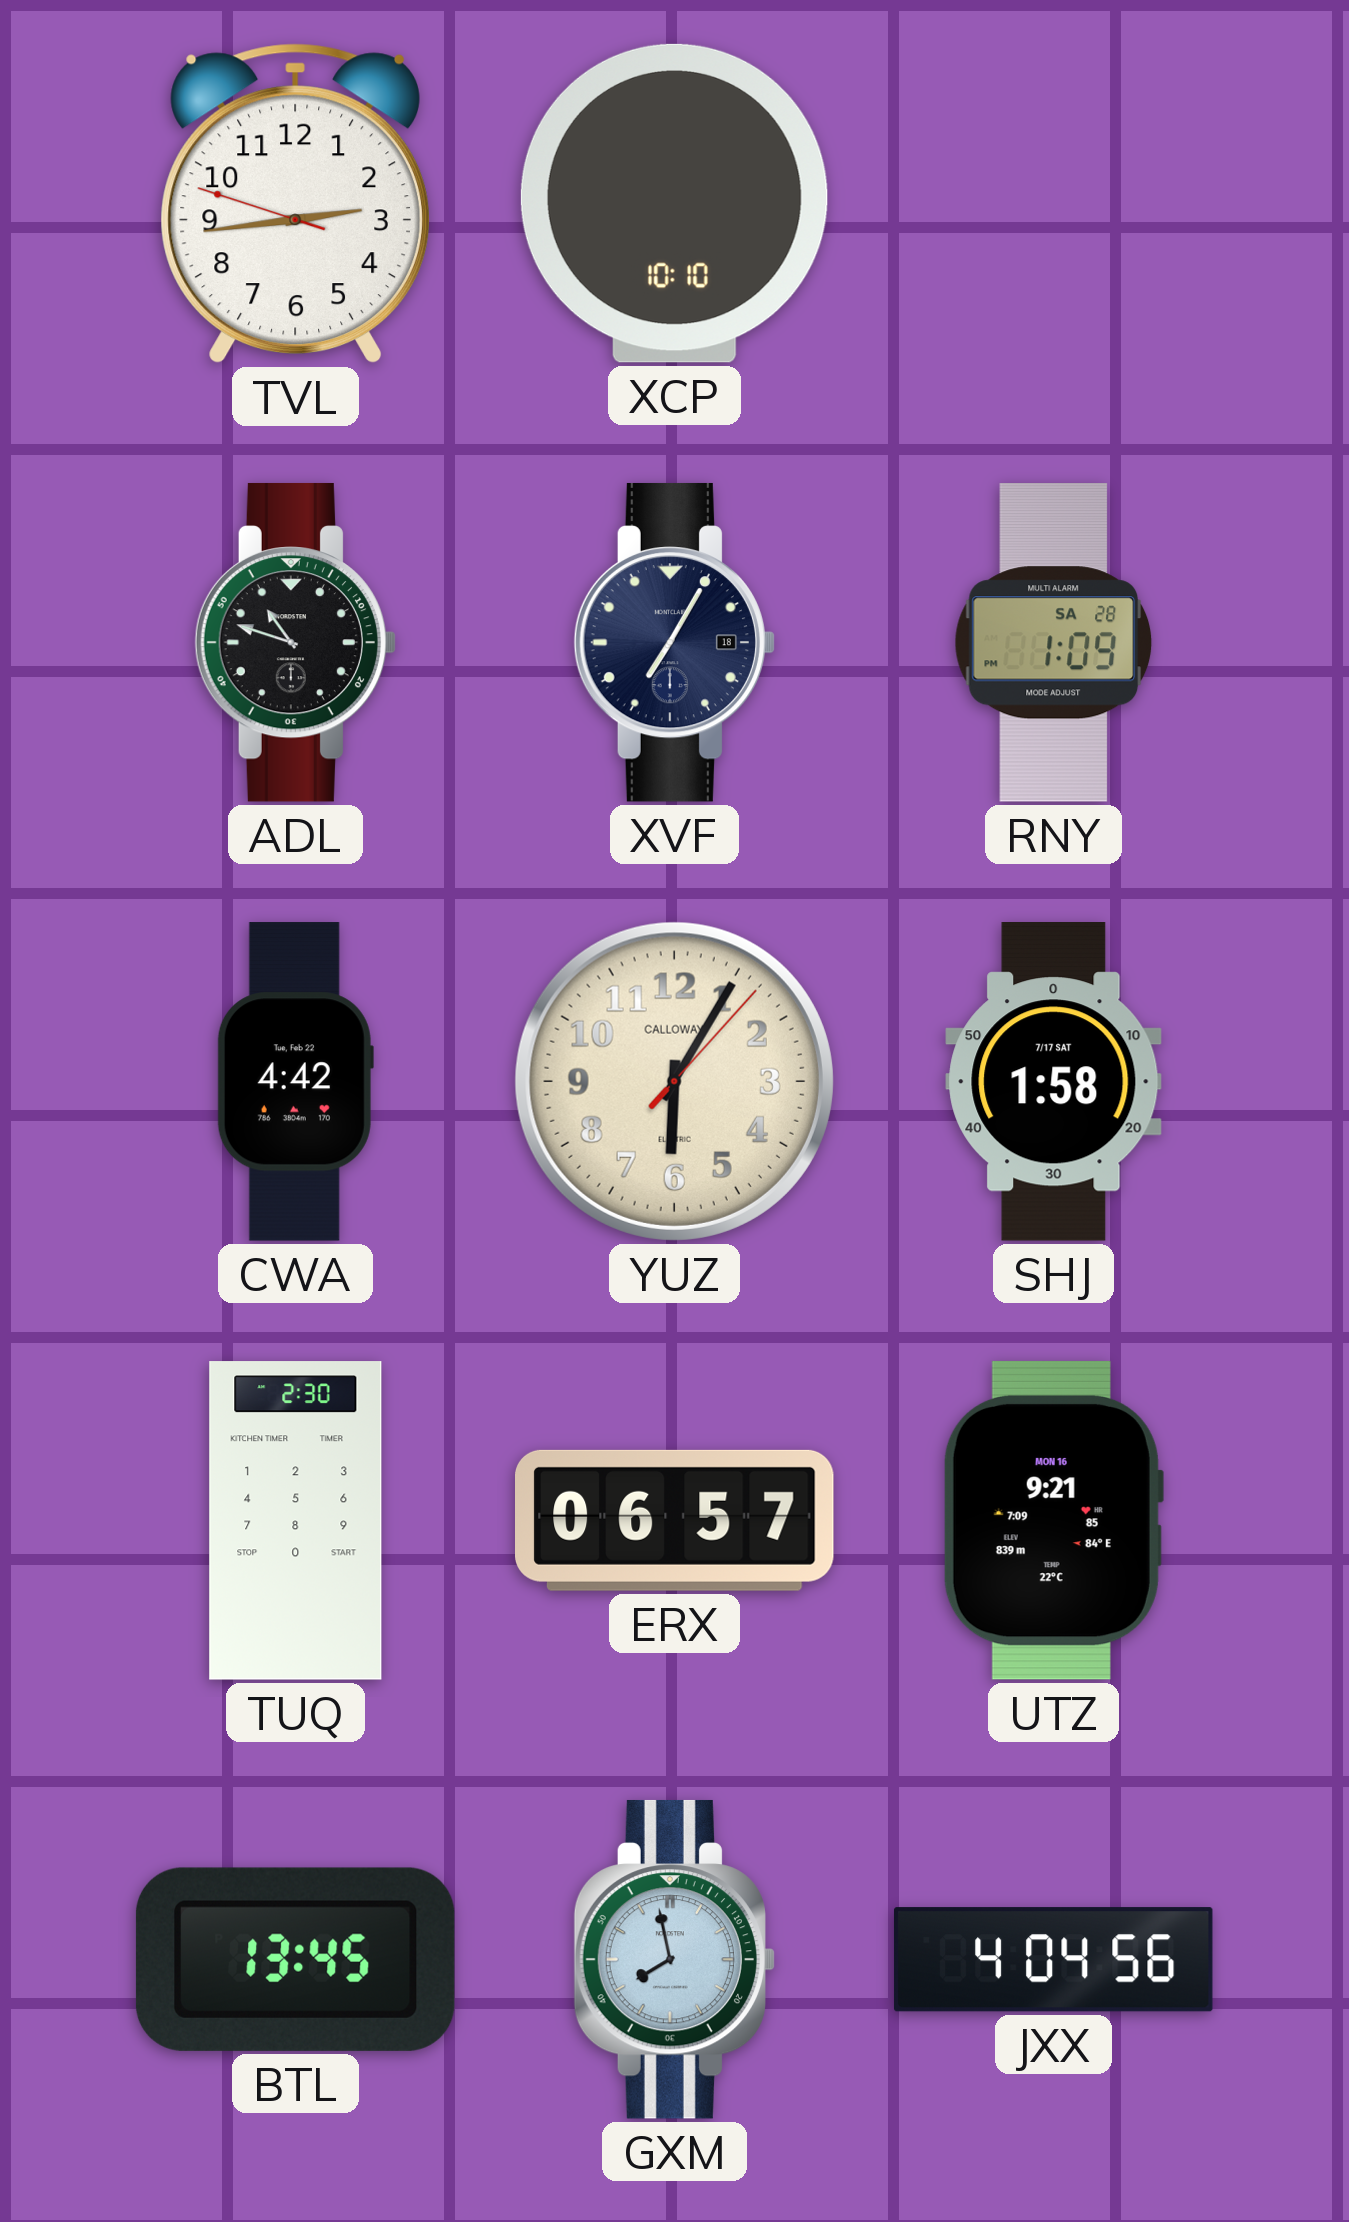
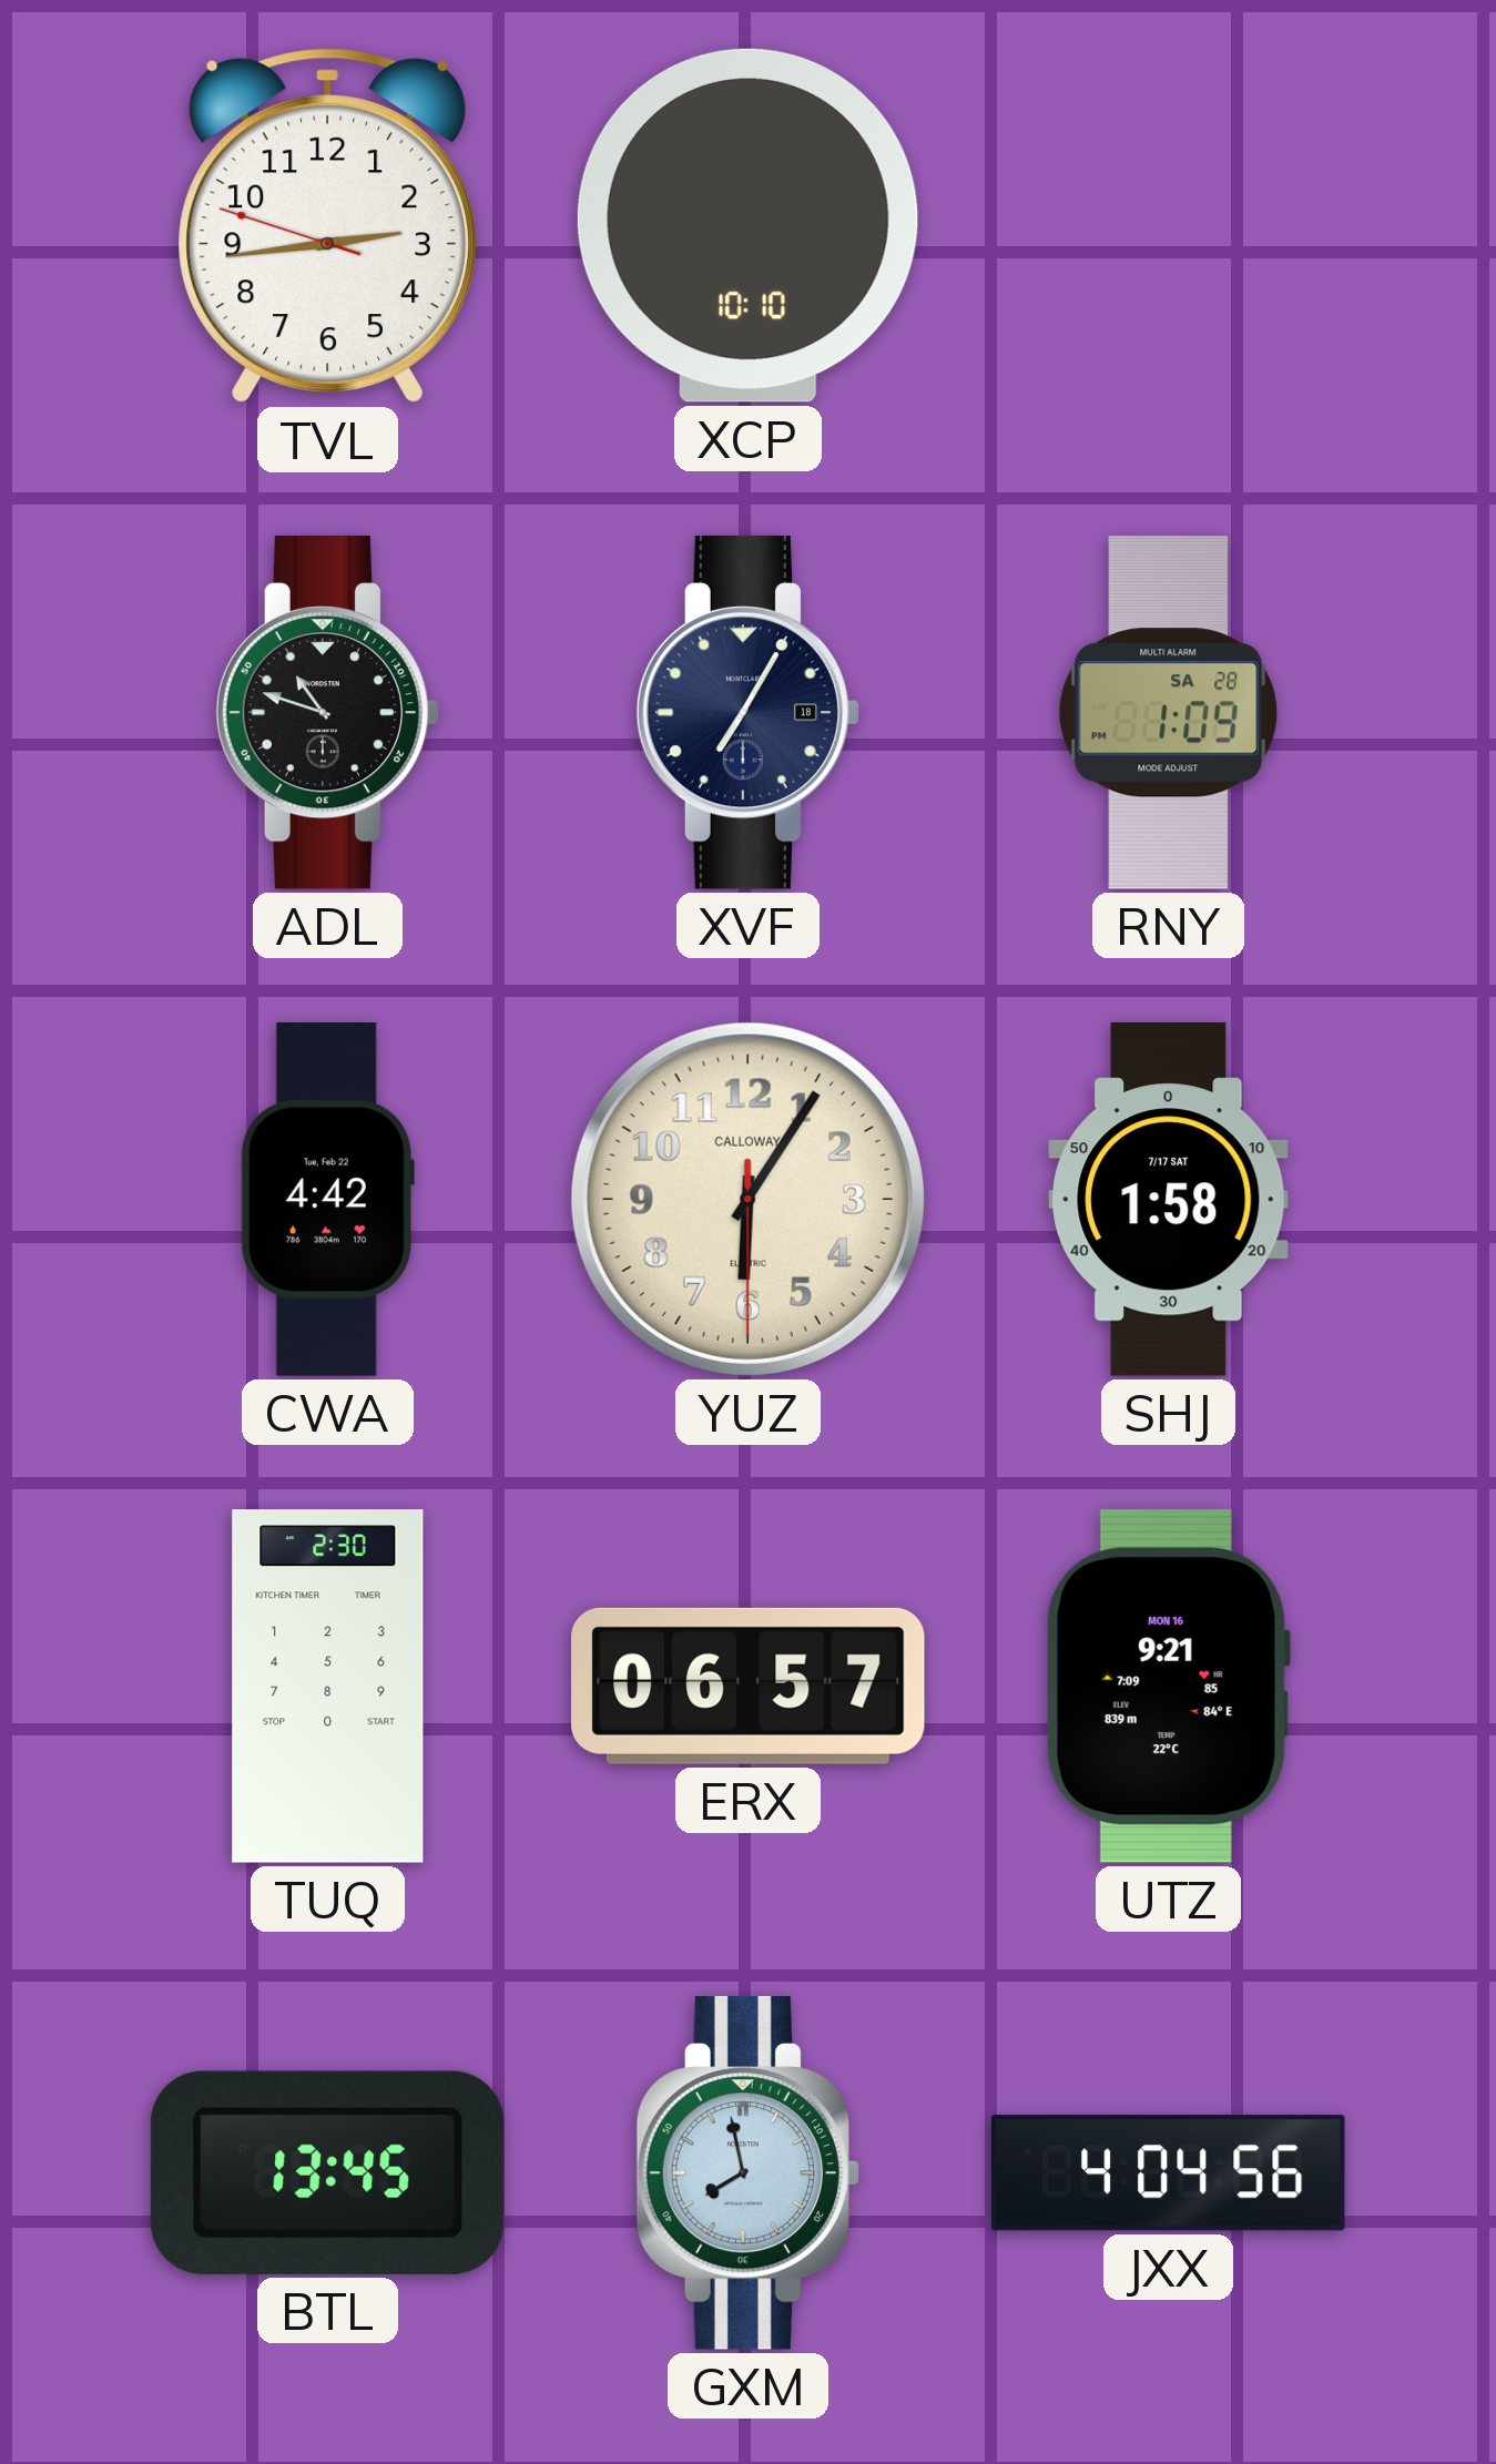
YUZ: 6:05:07 -> 6:05:30 (747, 1199)
